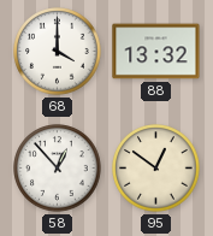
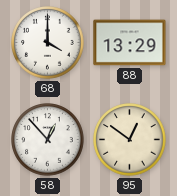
88: 13:32 -> 13:29 (130, 43)
